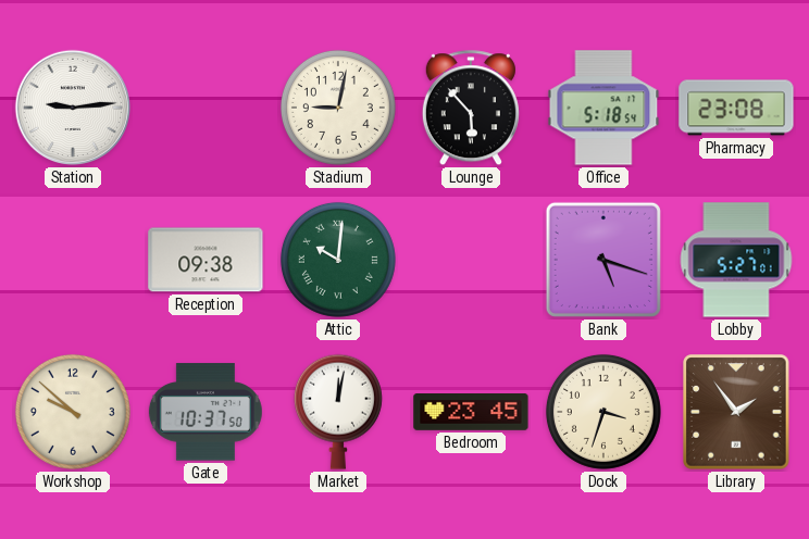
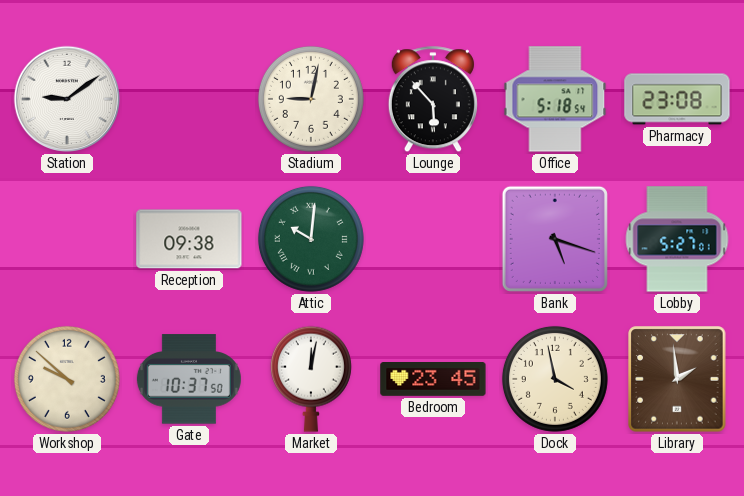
Station: 9:14 -> 9:09 (67, 99)
Dock: 3:33 -> 3:58 (555, 379)
Library: 1:54 -> 1:59 (677, 379)
